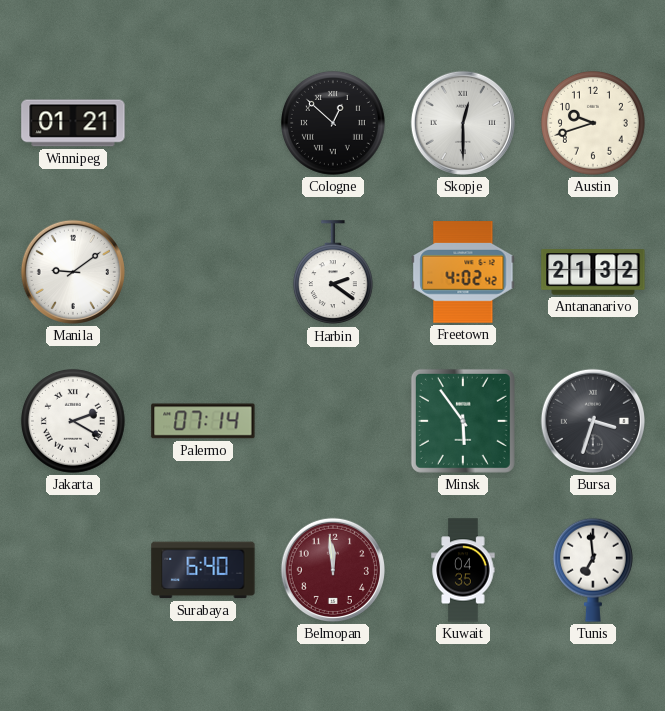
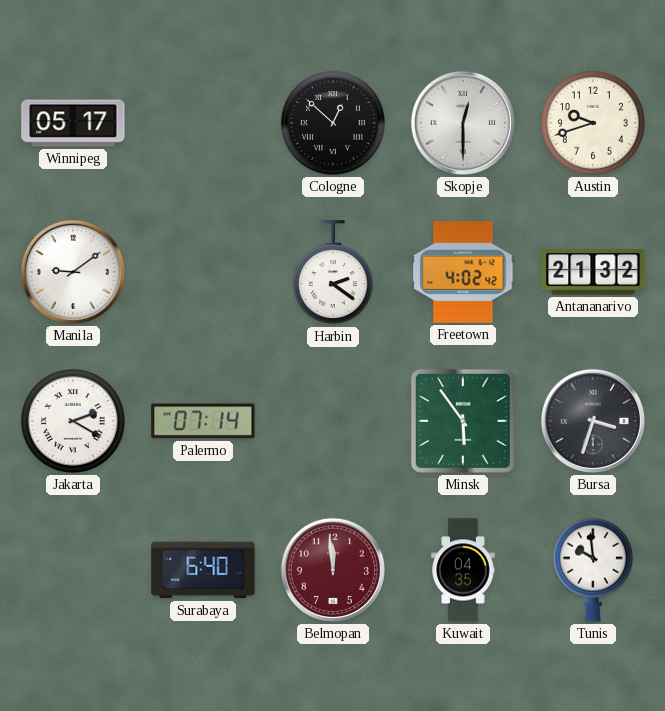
Winnipeg: 01:21 -> 05:17 (73, 123)
Tunis: 6:59 -> 9:59 (593, 570)
